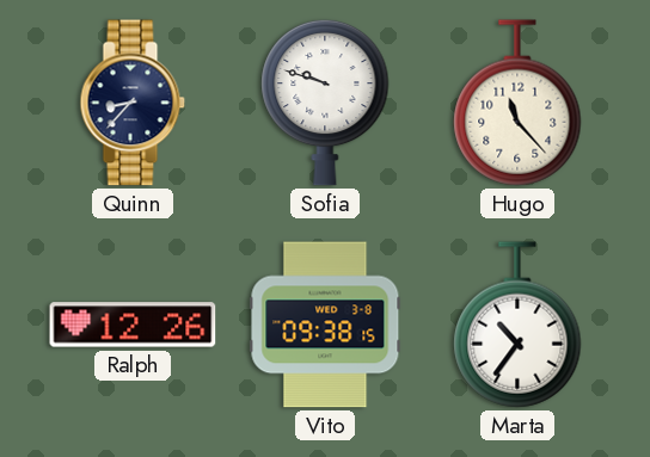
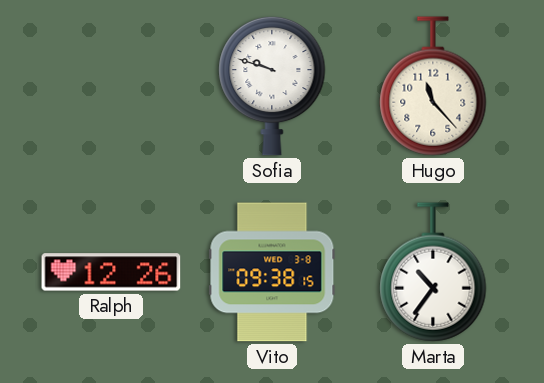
Quinn: 8:37 -> none (133, 103)
